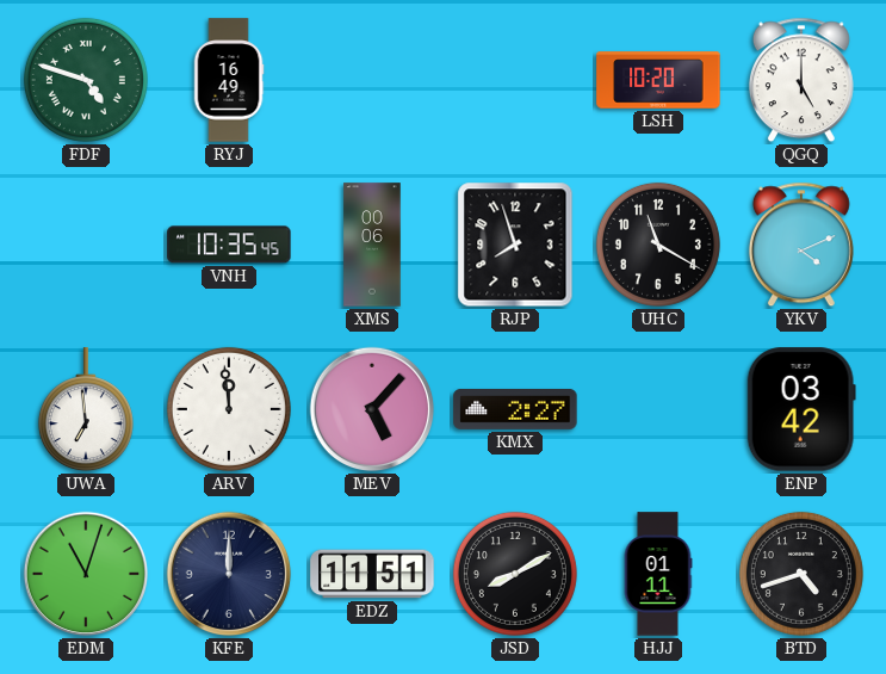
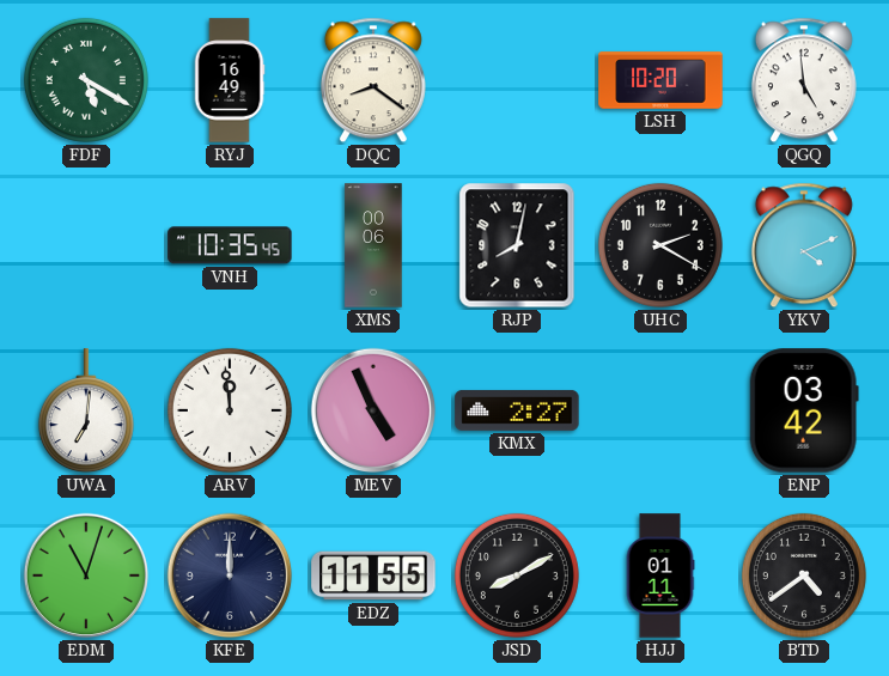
FDF: 4:48 -> 5:20 (86, 80)
DQC: none -> 8:21 (373, 80)
QGQ: 5:00 -> 4:59 (804, 80)
RJP: 7:57 -> 8:02 (517, 245)
UHC: 11:20 -> 2:20 (660, 245)
UWA: 6:59 -> 7:01 (86, 412)
MEV: 5:07 -> 4:56 (373, 410)
EDZ: 11:51 -> 11:55 (373, 575)
BTD: 4:42 -> 4:39 (804, 575)
